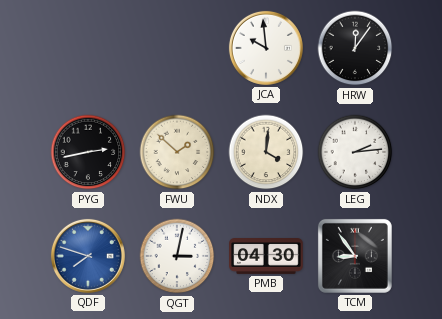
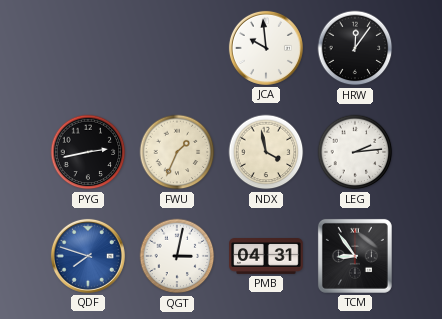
FWU: 1:52 -> 1:34 (177, 152)
NDX: 4:01 -> 3:58 (266, 152)
PMB: 04:30 -> 04:31 (266, 257)
